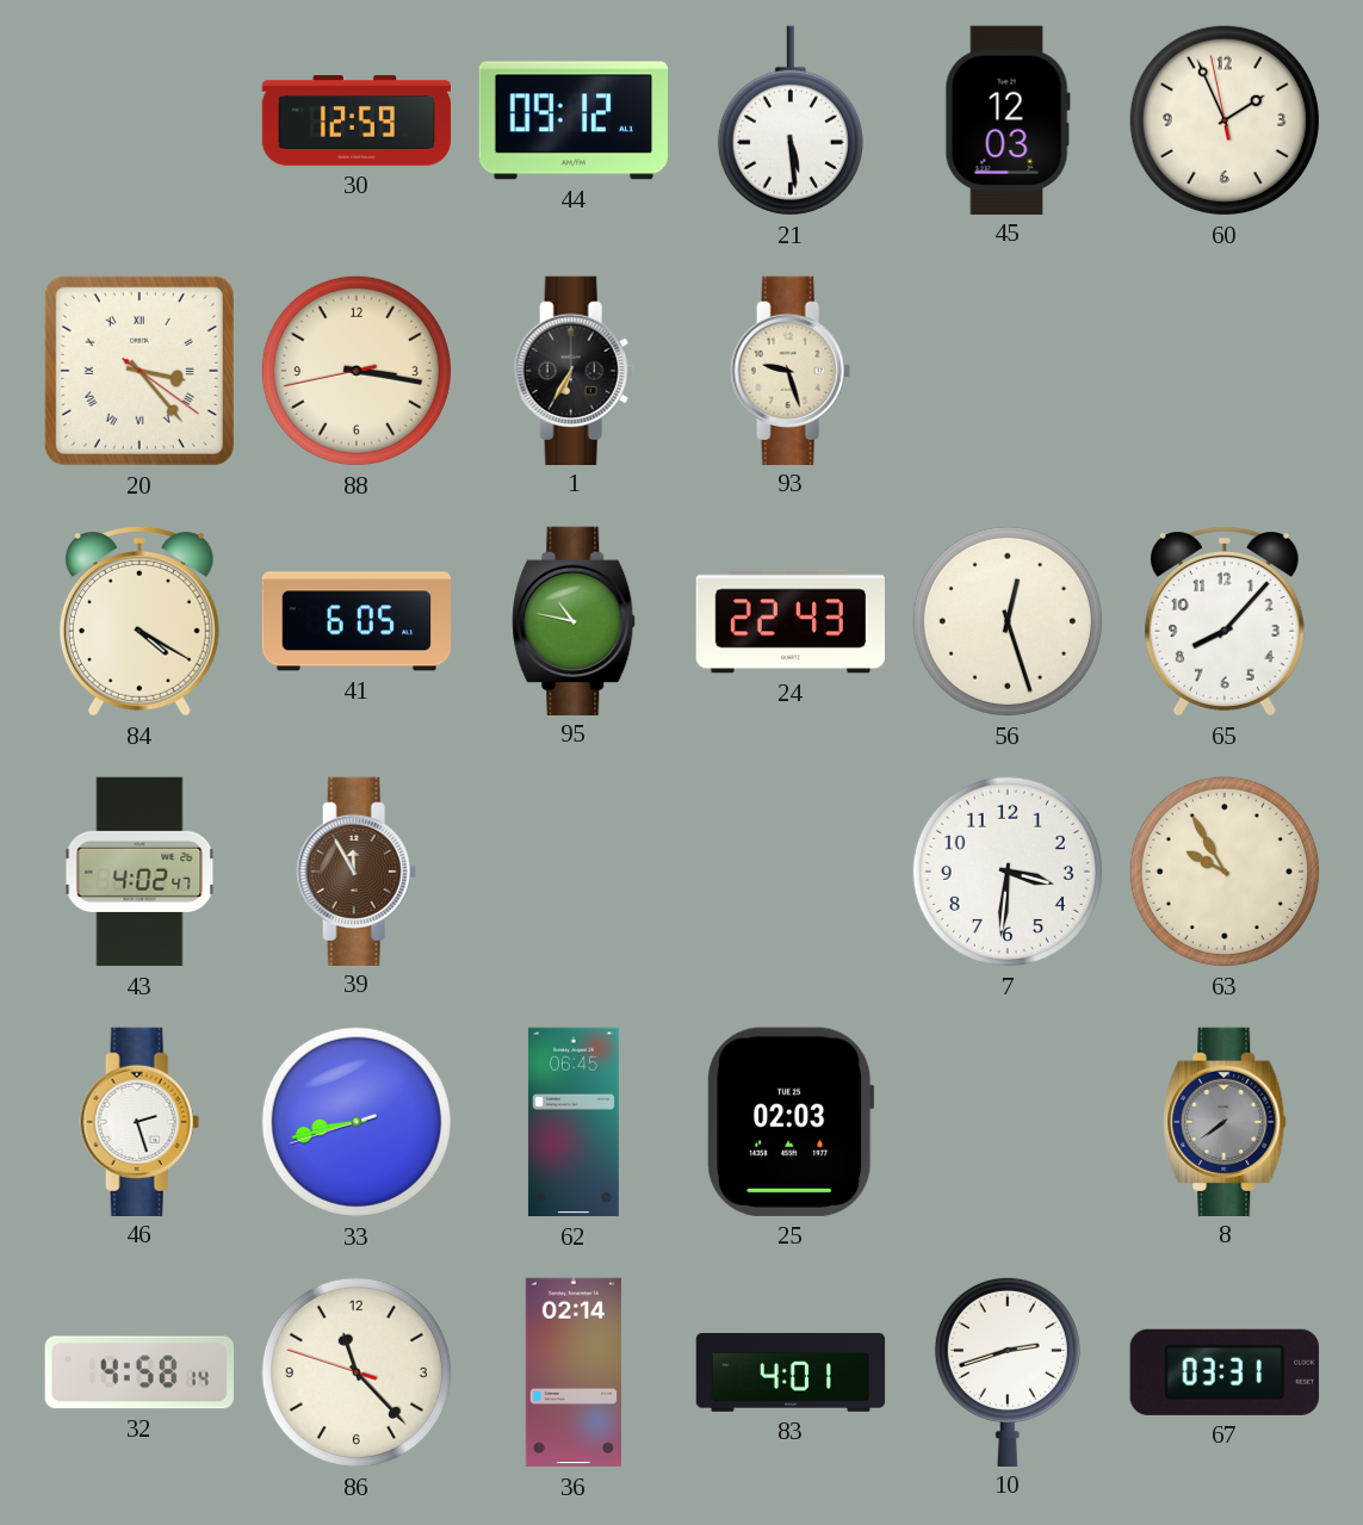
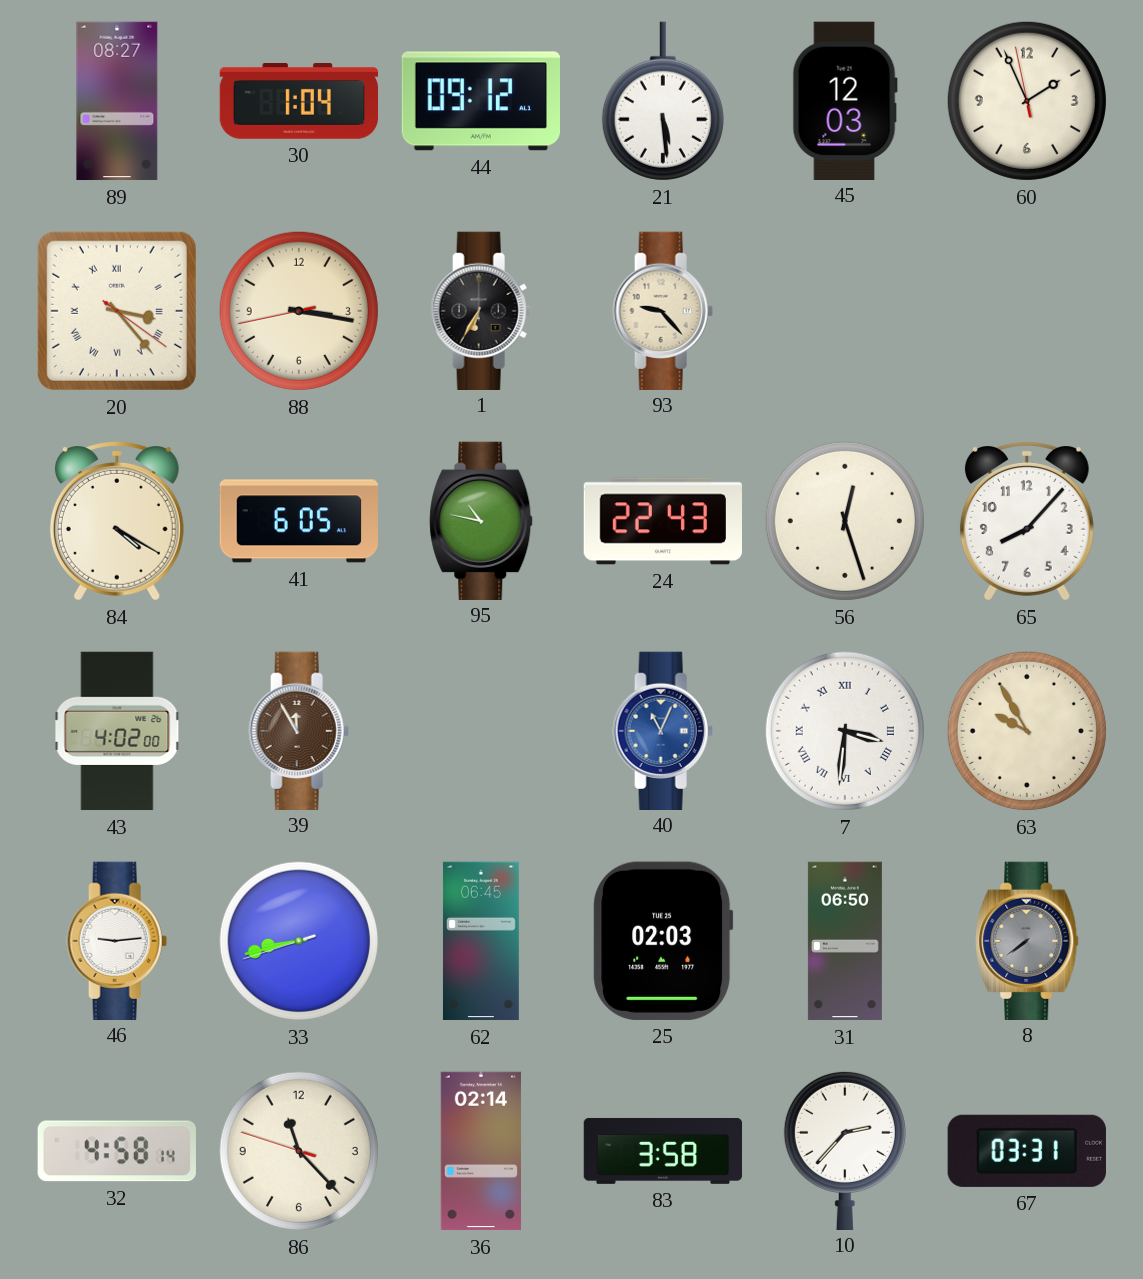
89: none -> 08:27 (117, 101)
30: 12:59 -> 1:04 (299, 102)
93: 9:27 -> 9:23 (663, 310)
43: 4:02:47 -> 4:02:00 (117, 731)
40: none -> 11:04 (663, 730)
7 numerals: Arabic -> Roman (845, 731)
46: 2:27 -> 9:14 (117, 940)
31: none -> 06:50 (845, 941)
83: 4:01 -> 3:58 (663, 1151)
10: 2:42 -> 2:37 (845, 1150)
